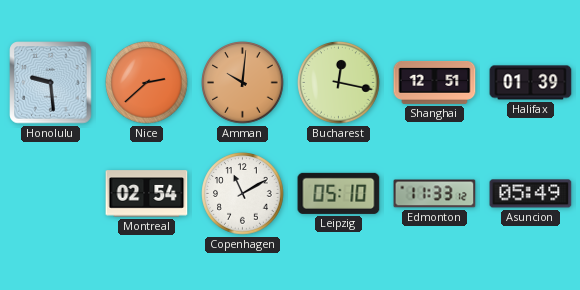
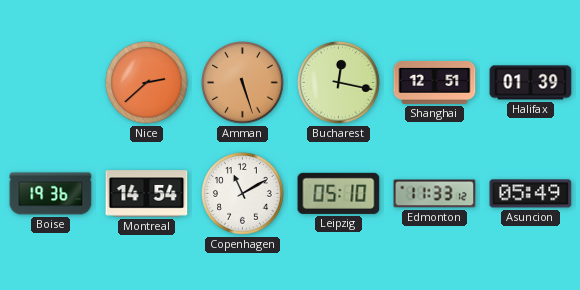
Honolulu: 9:29 -> none (51, 83)
Amman: 10:01 -> 5:27 (243, 83)
Boise: none -> 19:36 (51, 194)
Montreal: 02:54 -> 14:54 (147, 194)
